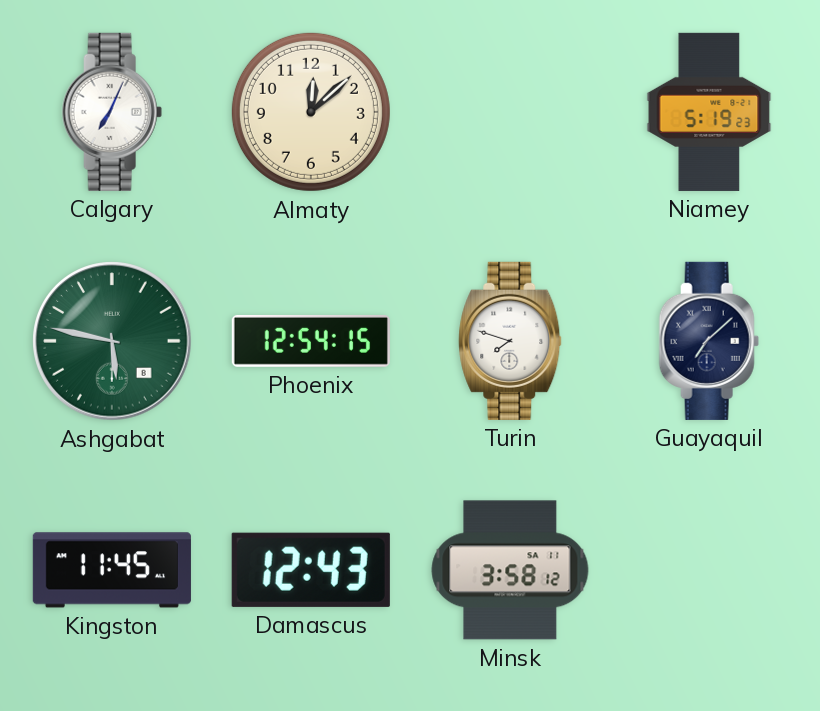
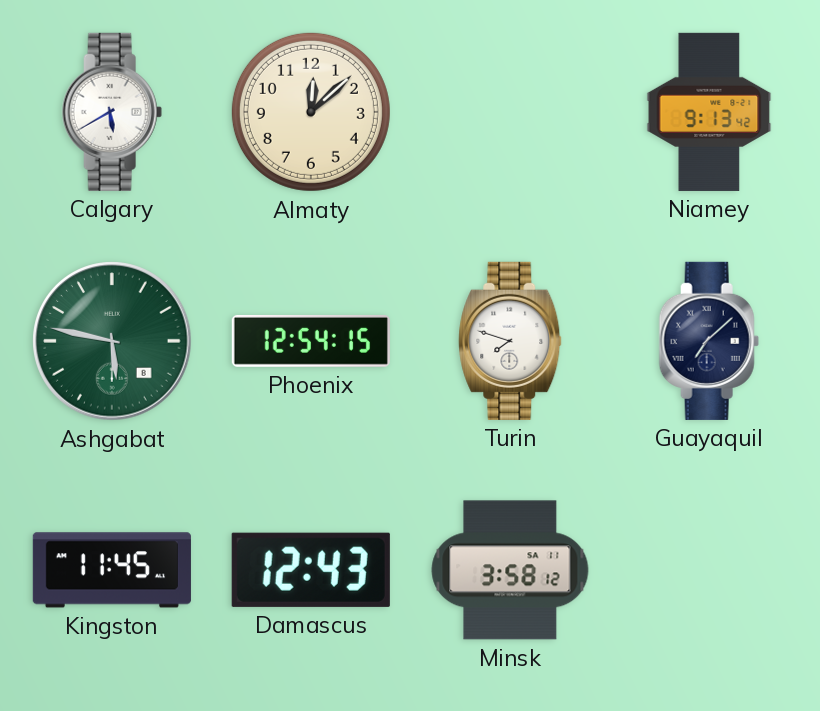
Calgary: 7:04 -> 5:40 (112, 112)
Niamey: 5:19 -> 9:13 (709, 112)
